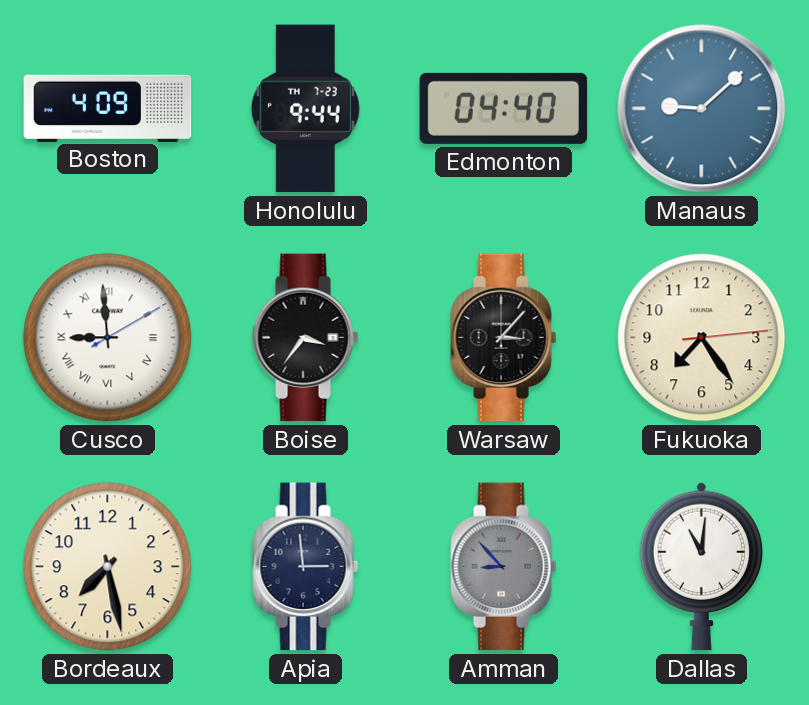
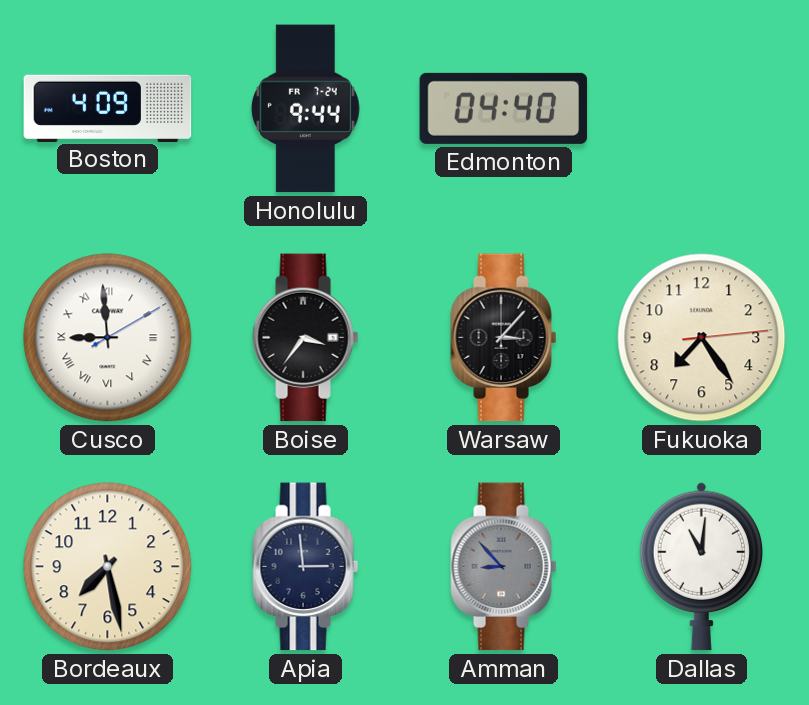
Honolulu date: TH 7-23 -> FR 7-24 (305, 109)
Manaus: 9:08 -> none (702, 109)
